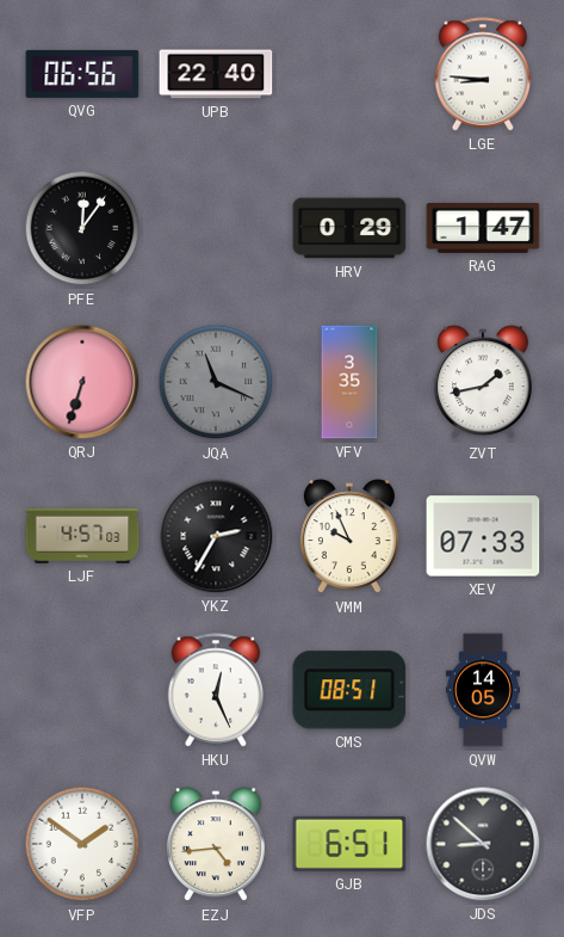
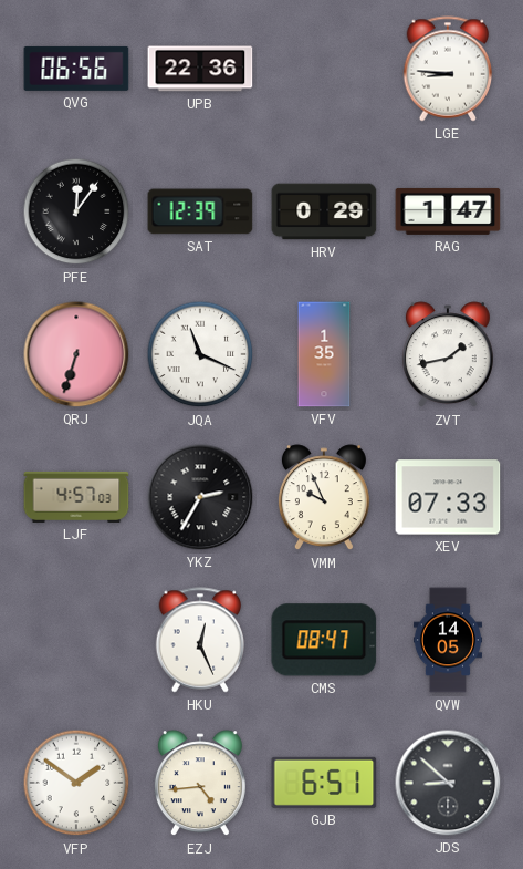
UPB: 22:40 -> 22:36 (200, 69)
SAT: none -> 12:39 (200, 211)
JQA dial: grey -> white (200, 354)
VFV: 3:35 -> 1:35 (324, 354)
CMS: 08:51 -> 08:47 (324, 640)
